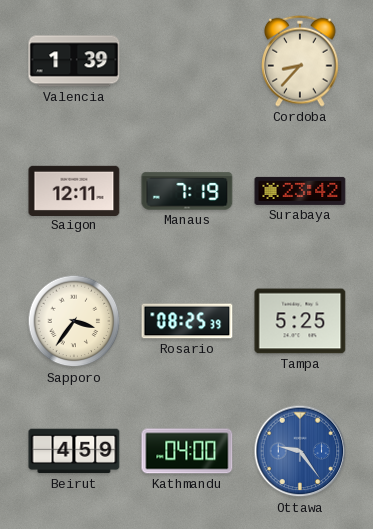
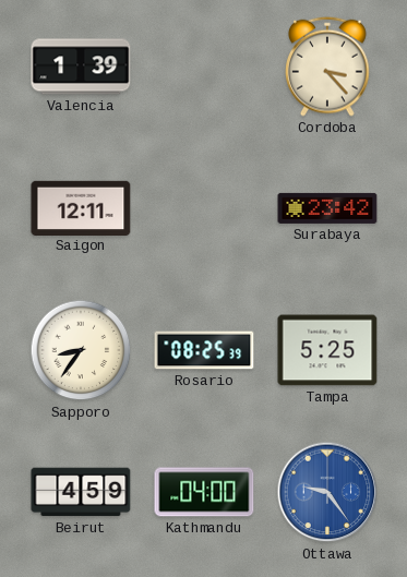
Cordoba: 8:37 -> 3:23 (328, 67)
Manaus: 7:19 -> none (187, 191)
Sapporo: 3:36 -> 8:36 (81, 350)
